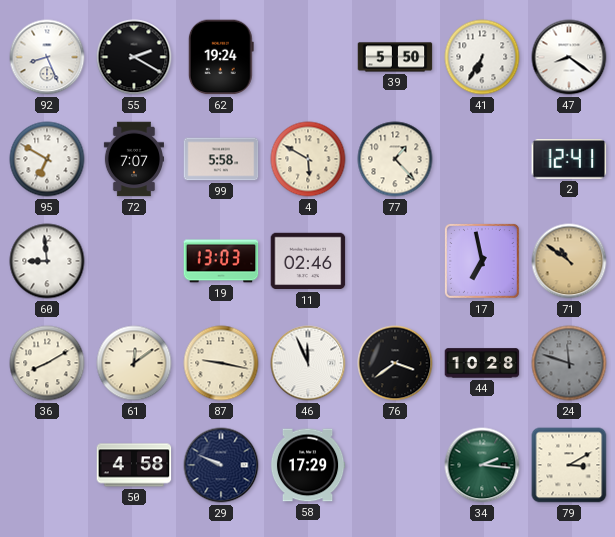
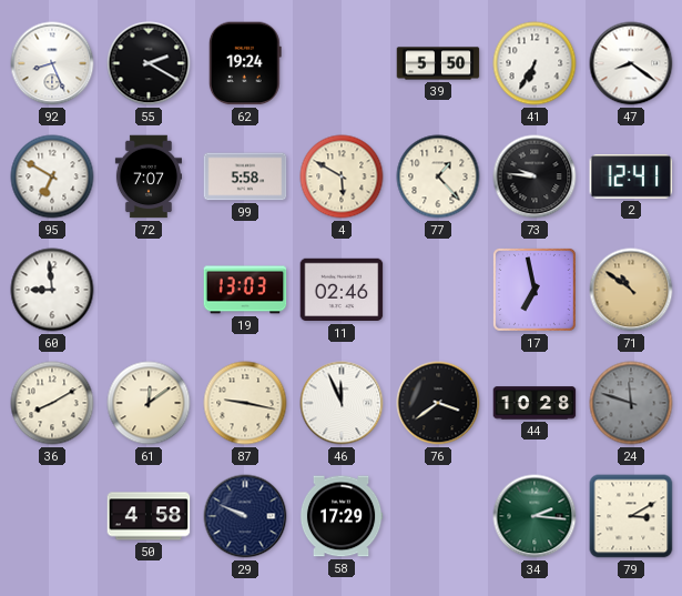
73: none -> 9:46 (535, 176)
